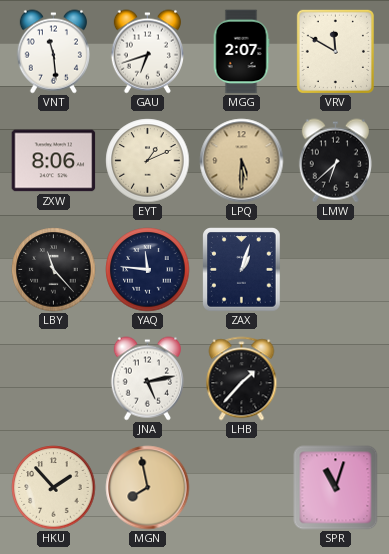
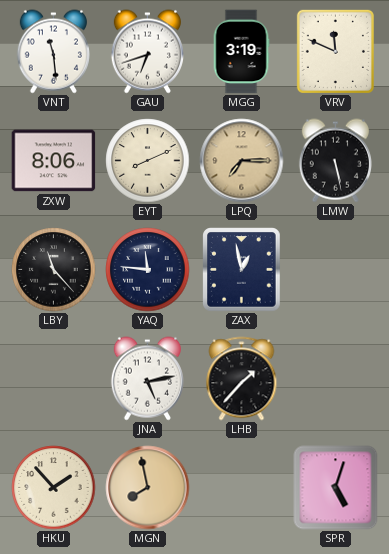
MGG: 2:07 -> 3:19 (241, 52)
VRV: 11:50 -> 11:49 (335, 51)
EYT: 1:11 -> 8:11 (148, 161)
LPQ: 5:30 -> 7:15 (242, 161)
LMW: 6:38 -> 5:28 (335, 161)
ZAX: 1:03 -> 12:58 (242, 270)
SPR: 11:03 -> 5:03 (336, 488)
